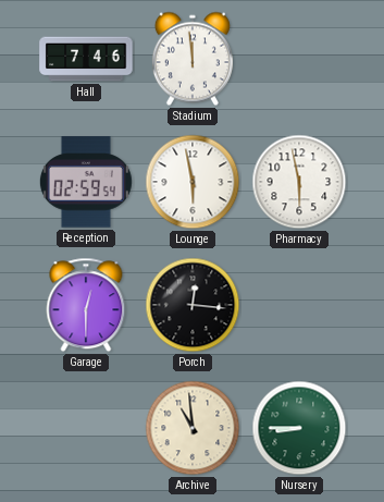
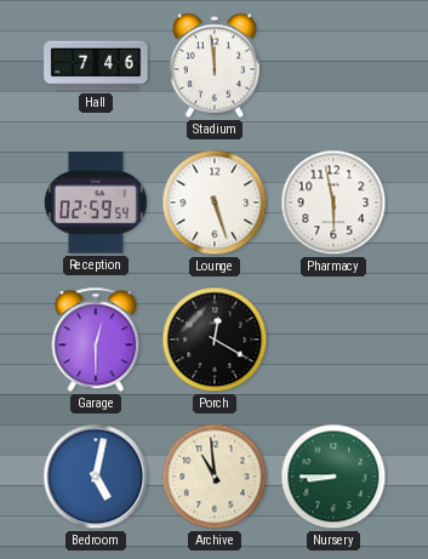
Lounge: 5:58 -> 5:27 (215, 203)
Porch: 12:16 -> 12:20 (215, 340)
Bedroom: none -> 5:02 (96, 477)
